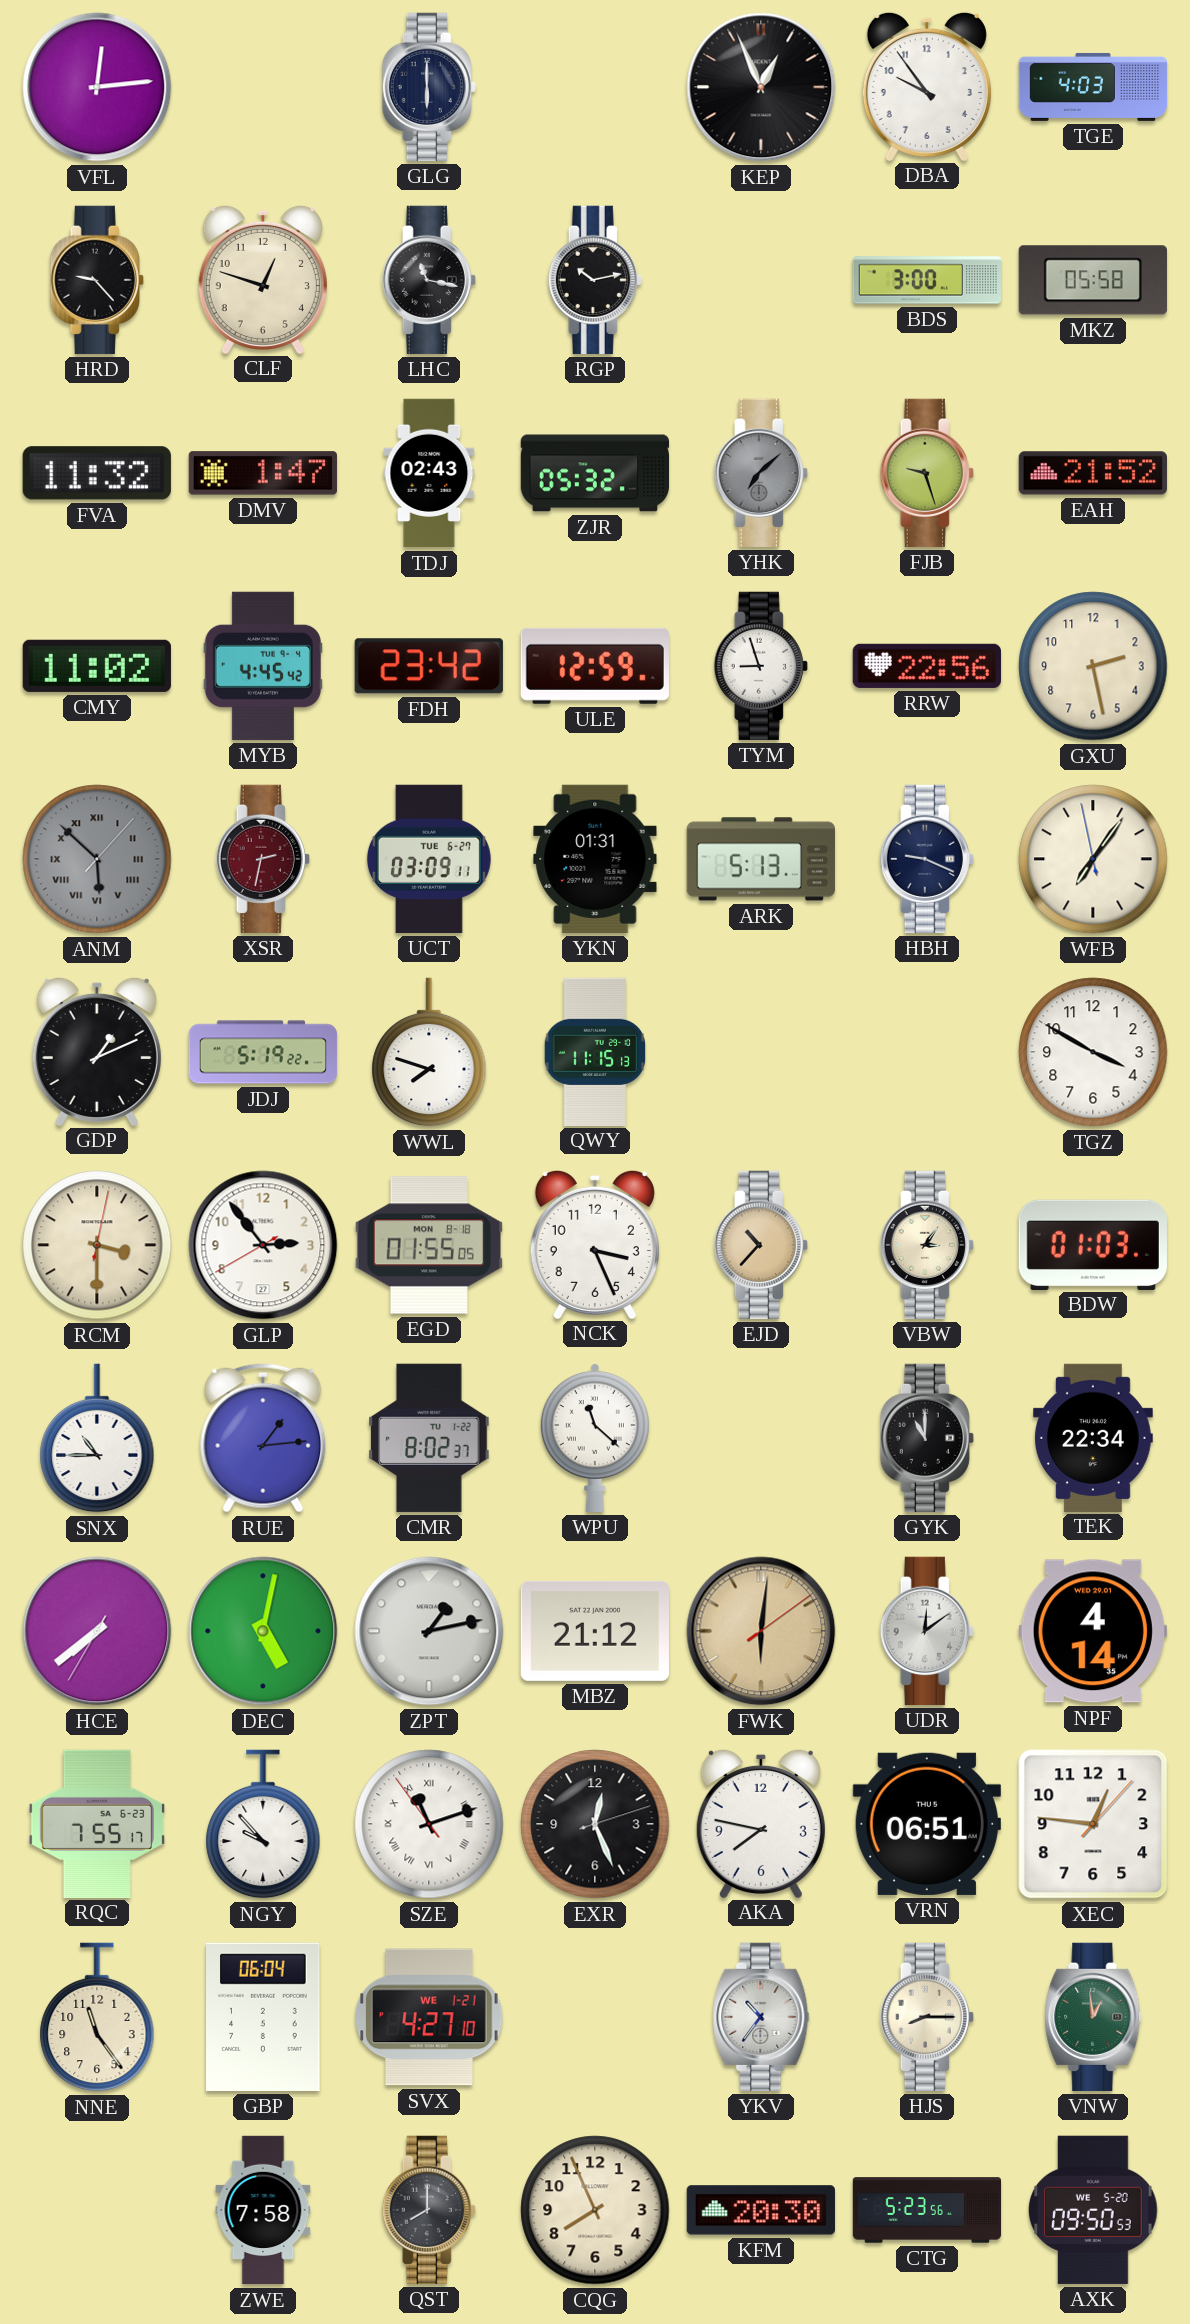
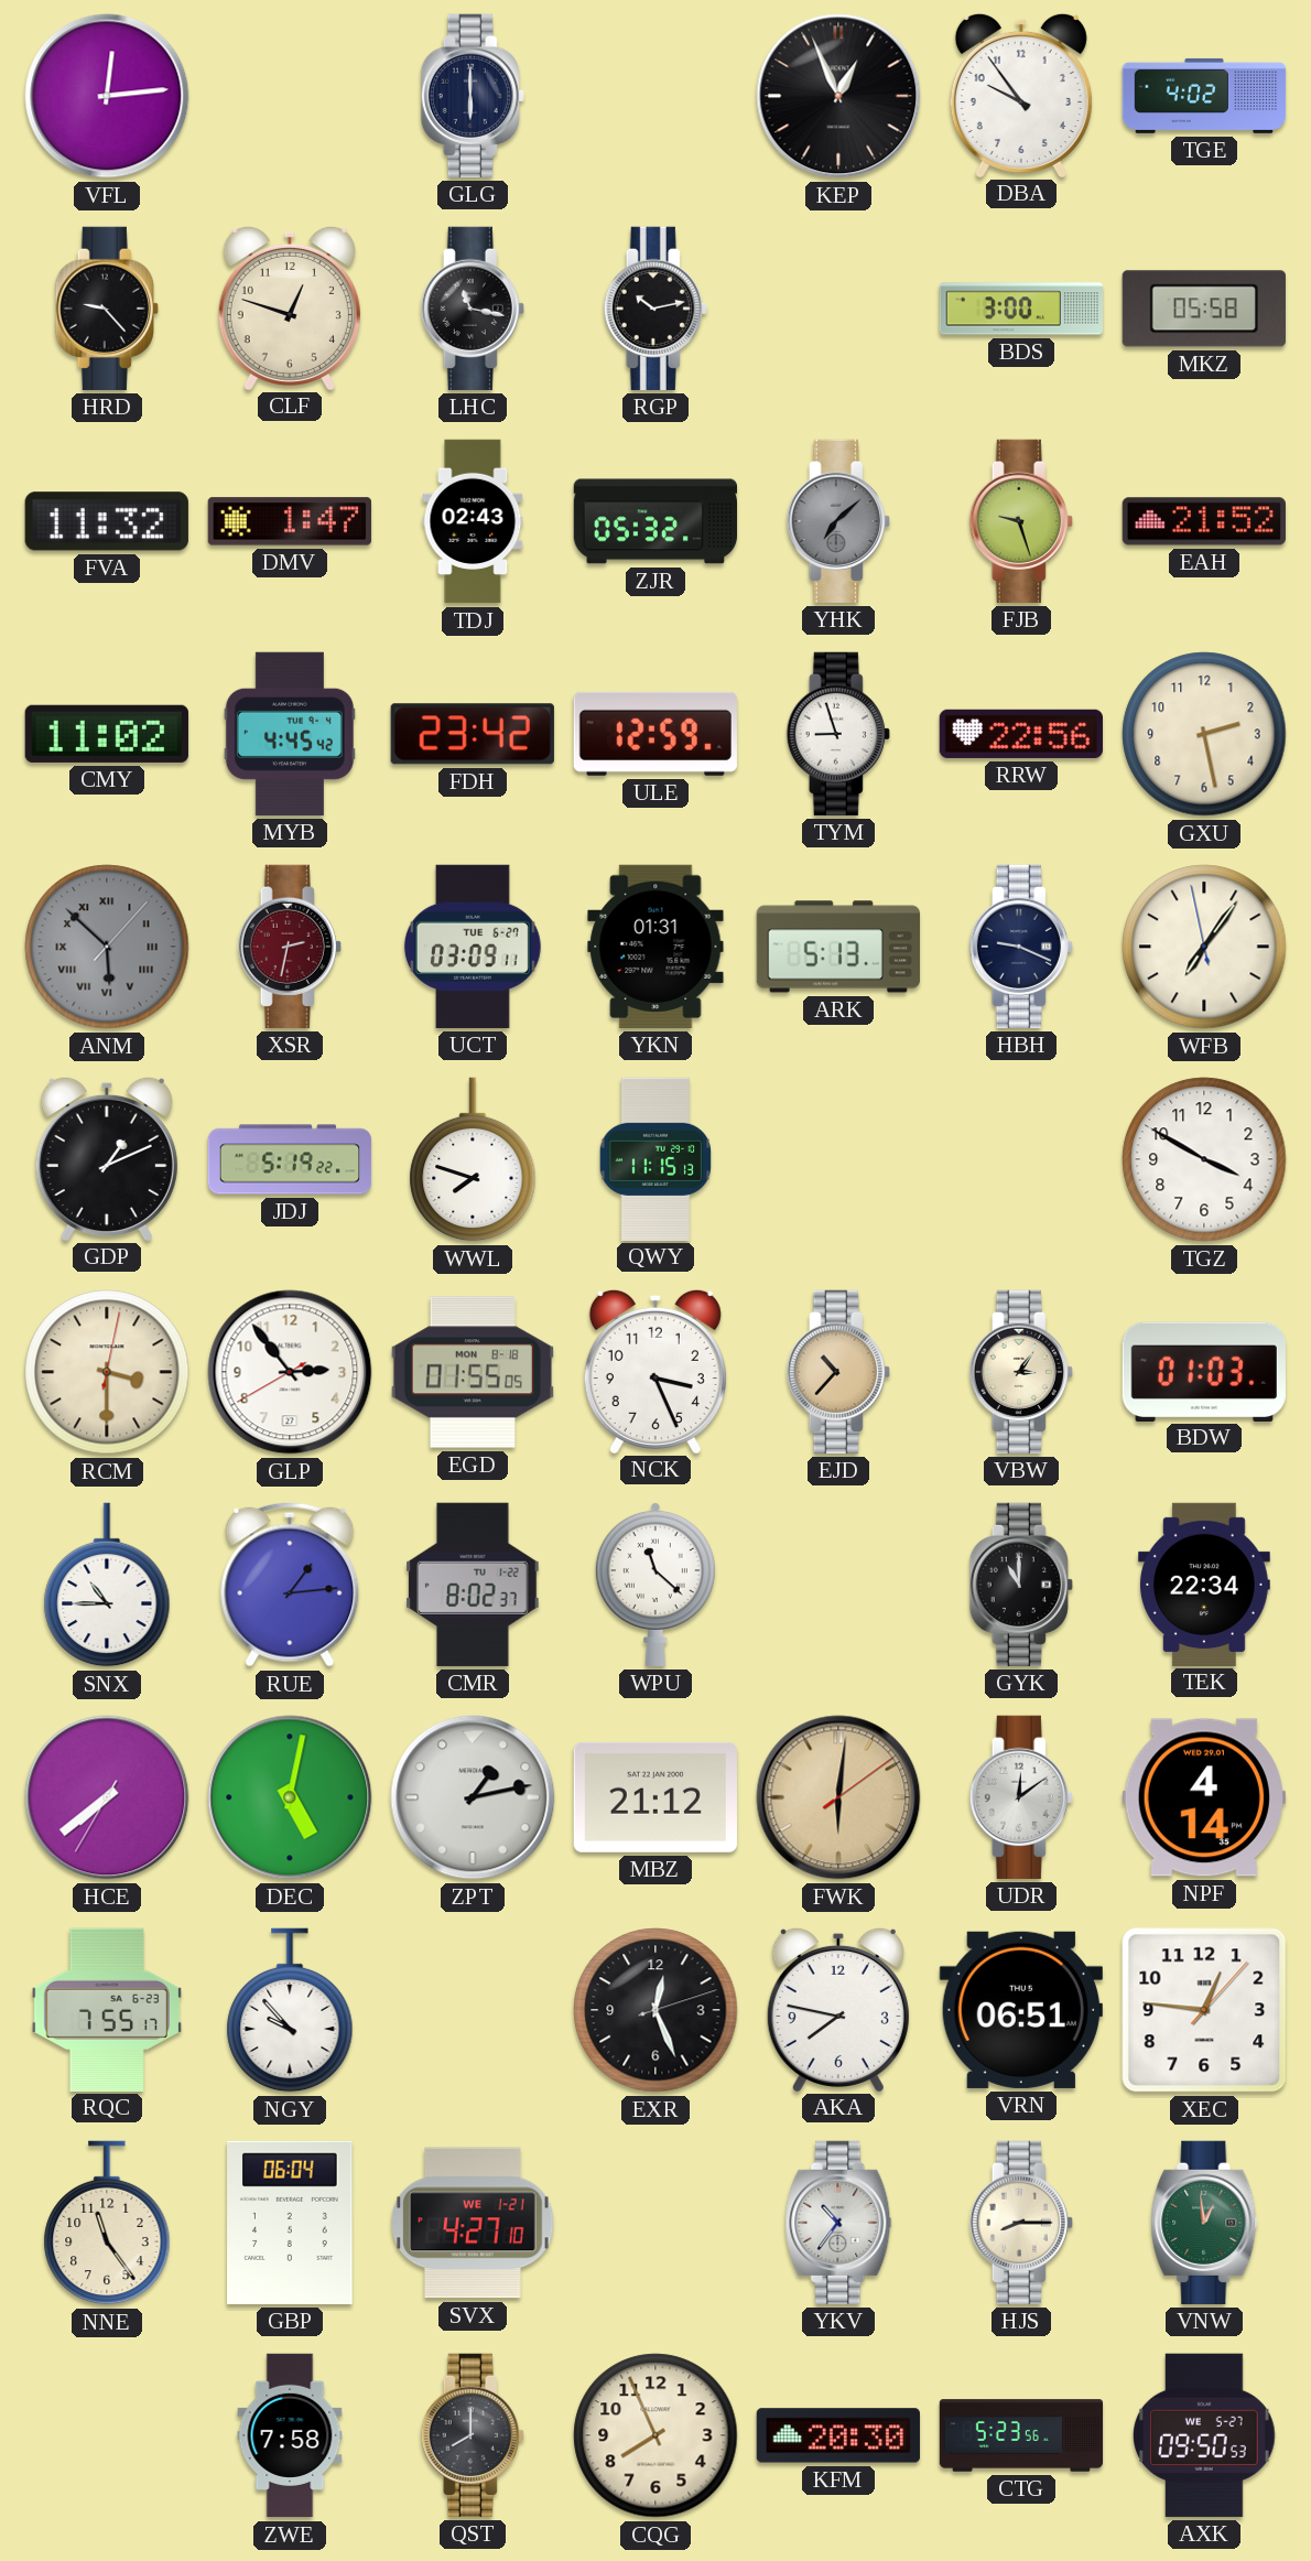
TGE: 4:03 -> 4:02 (1204, 96)
SZE: 11:11 -> none (429, 1824)
AXK date: WE 5-20 -> WE 5-27 (1205, 2435)
